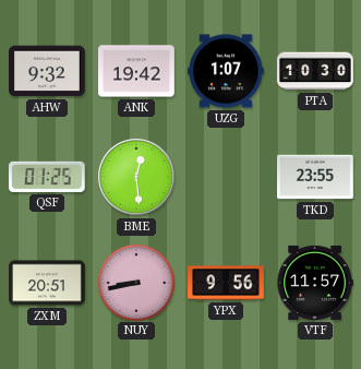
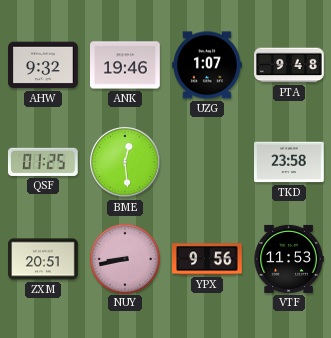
ANK: 19:42 -> 19:46 (125, 65)
PTA: 10:30 -> 9:48 (289, 65)
TKD: 23:55 -> 23:58 (290, 162)
VTF: 11:57 -> 11:53 (289, 259)
